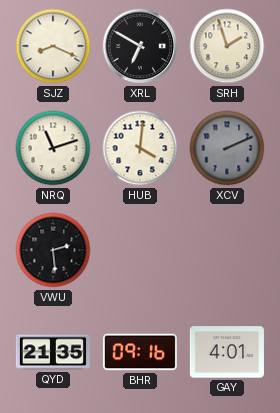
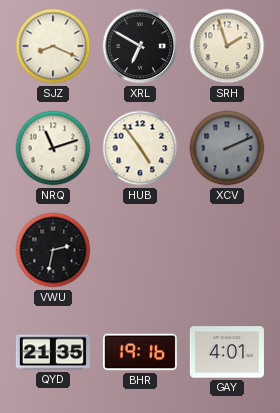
HUB: 4:01 -> 4:54 (140, 148)
VWU: 2:29 -> 2:32 (53, 250)
BHR: 09:16 -> 19:16 (140, 352)
